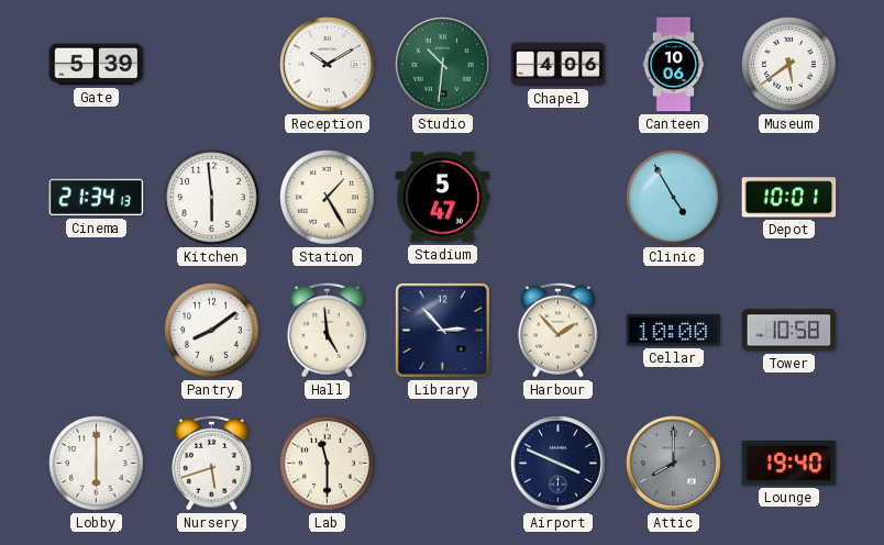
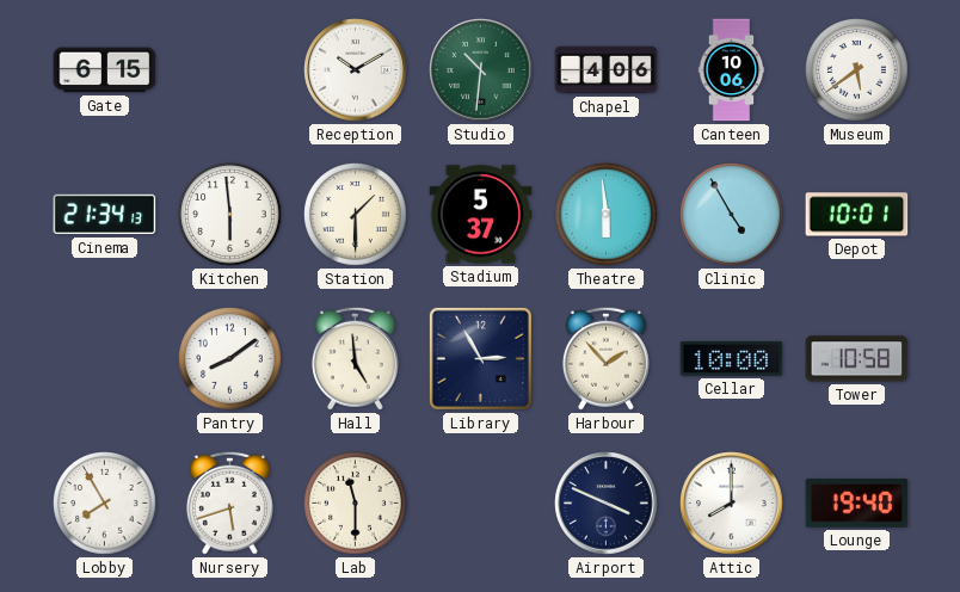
Gate: 5:39 -> 6:15 (105, 70)
Station: 1:25 -> 1:30 (356, 215)
Stadium: 5:47 -> 5:37 (481, 215)
Theatre: none -> 5:59 (607, 215)
Library: 2:53 -> 2:55 (480, 358)
Lobby: 6:00 -> 7:55 (105, 504)
Attic dial: grey -> white (732, 504)
